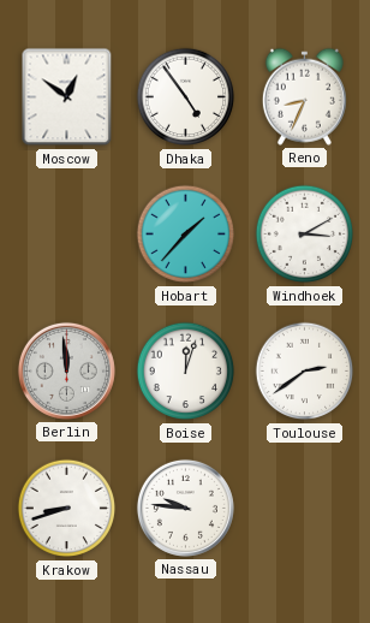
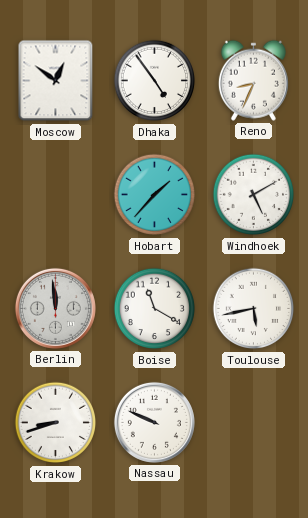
Windhoek: 3:10 -> 5:10 (254, 195)
Boise: 12:03 -> 11:20 (155, 309)
Toulouse: 2:39 -> 5:43 (254, 309)
Nassau: 9:46 -> 9:49 (154, 422)
